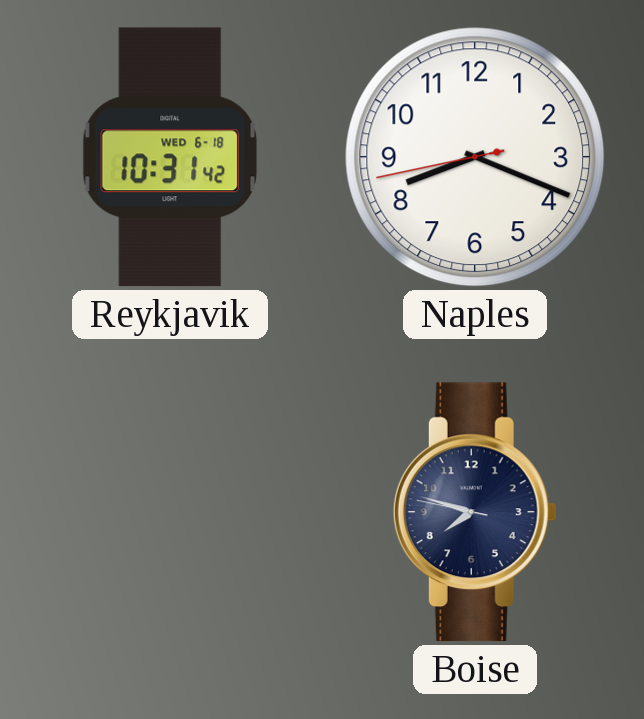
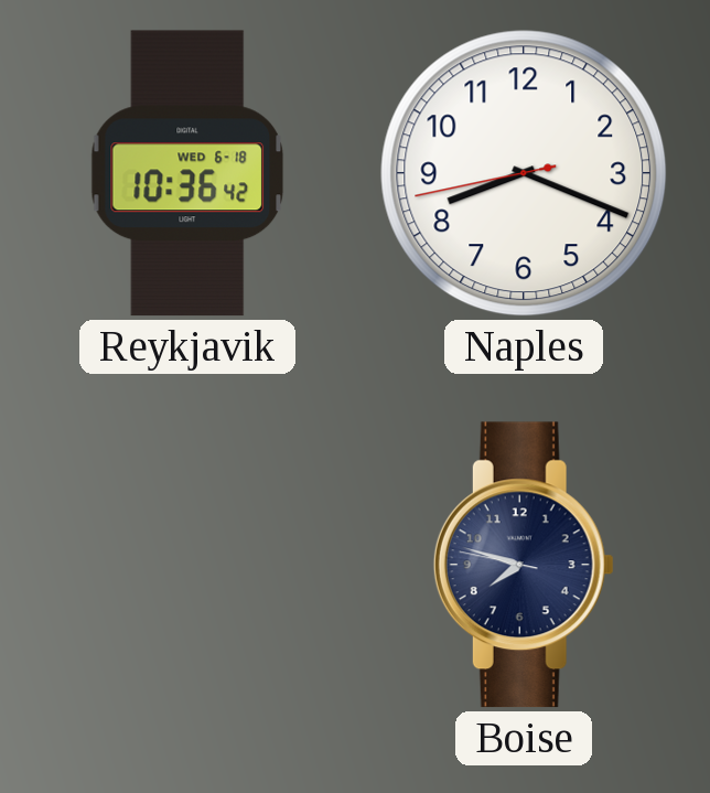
Reykjavik: 10:31 -> 10:36 (187, 173)
